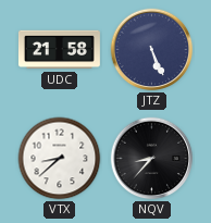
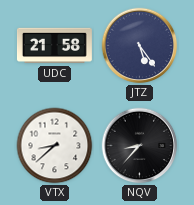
JTZ: 5:26 -> 5:24 (140, 46)
